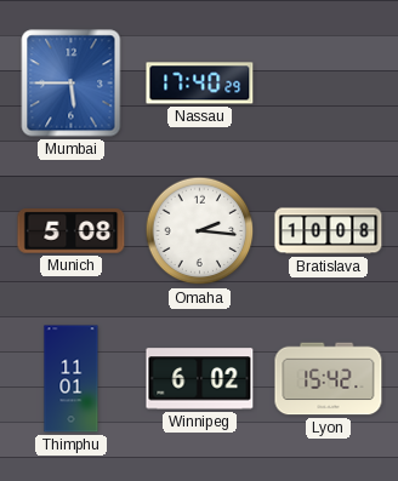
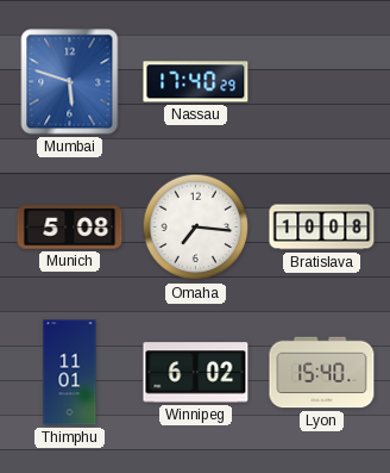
Mumbai: 5:45 -> 5:48 (70, 82)
Omaha: 2:16 -> 7:16 (196, 228)
Lyon: 15:42 -> 15:40 (322, 373)
